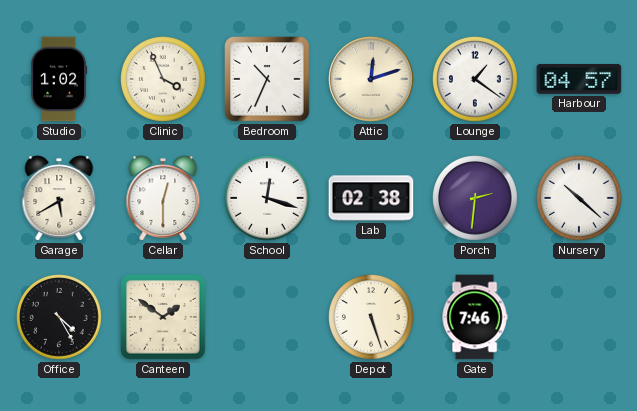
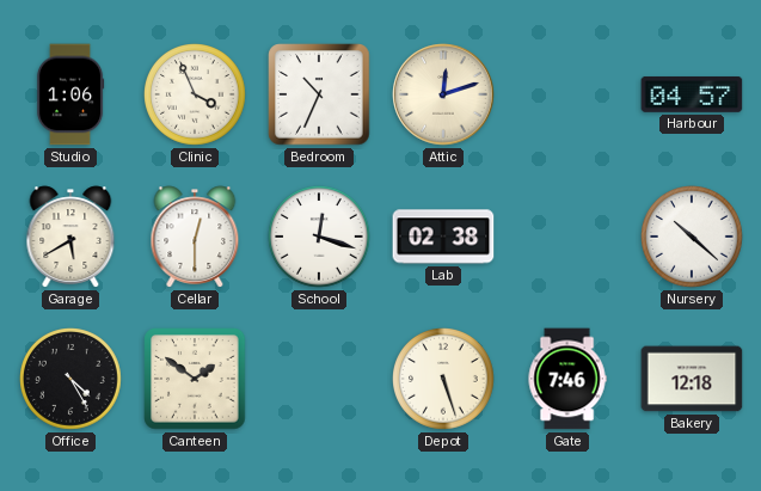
Studio: 1:02 -> 1:06 (70, 94)
Lounge: 1:21 -> none (476, 80)
Porch: 2:31 -> none (476, 199)
Bakery: none -> 12:18 (692, 379)
